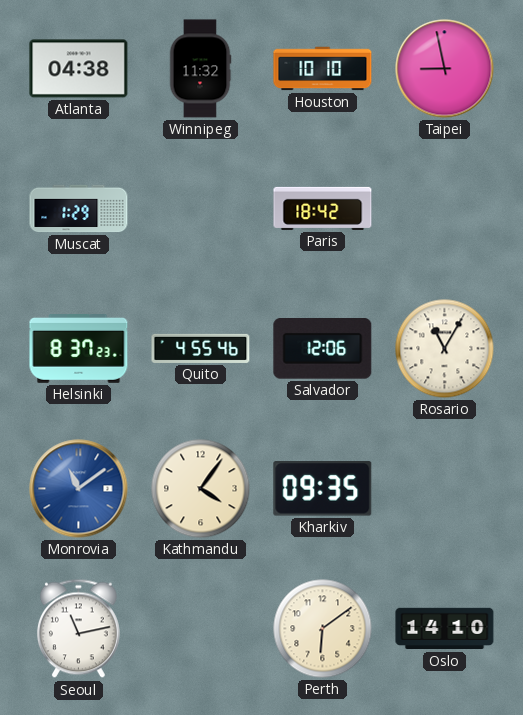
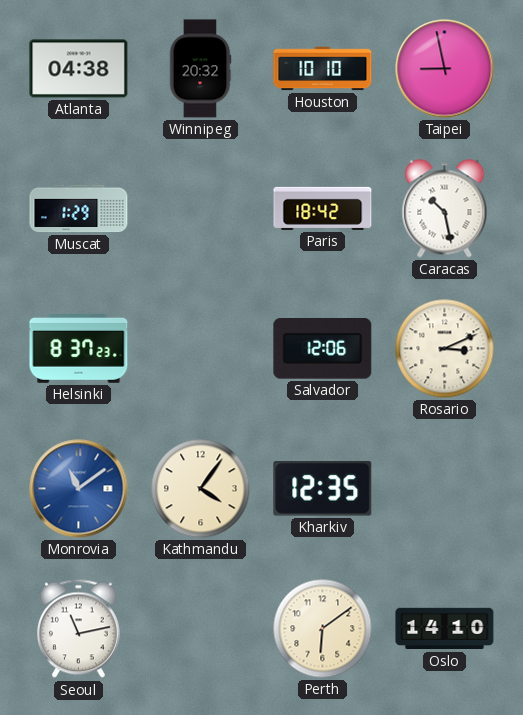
Winnipeg: 11:32 -> 20:32 (200, 69)
Caracas: none -> 10:28 (445, 209)
Quito: 4:55 -> none (201, 348)
Rosario: 11:05 -> 3:11 (445, 349)
Kharkiv: 09:35 -> 12:35 (323, 489)
